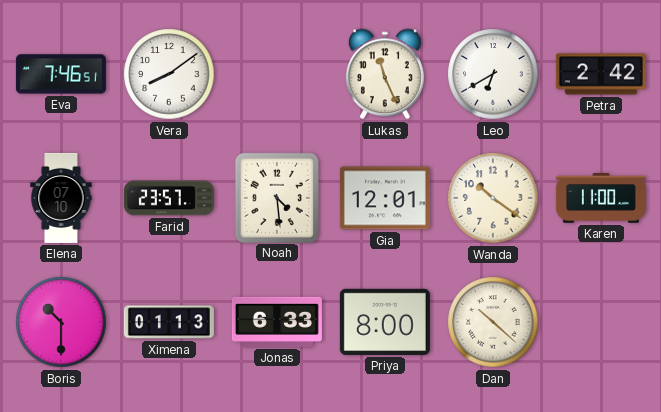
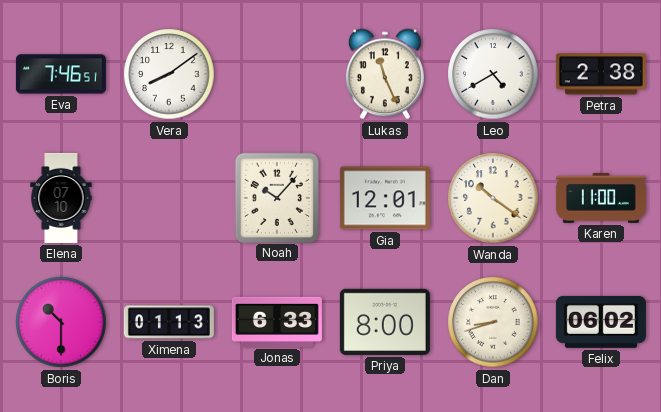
Leo: 6:40 -> 4:40 (493, 74)
Petra: 2:42 -> 2:38 (601, 74)
Farid: 23:57 -> none (169, 198)
Noah: 4:29 -> 10:07 (276, 197)
Dan: 10:22 -> 8:42 (493, 322)
Felix: none -> 06:02 (601, 322)
